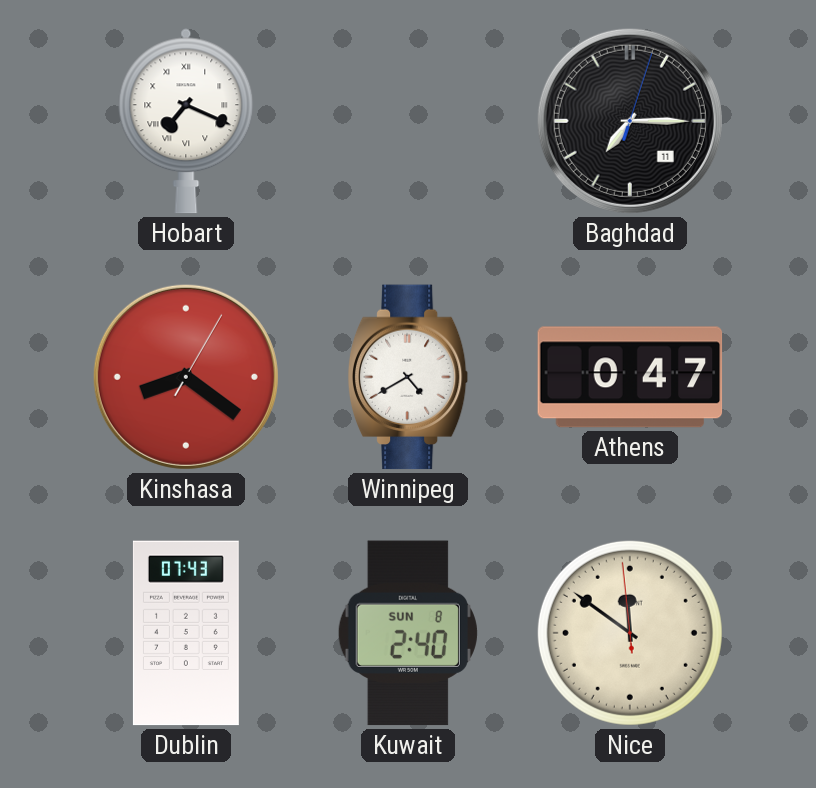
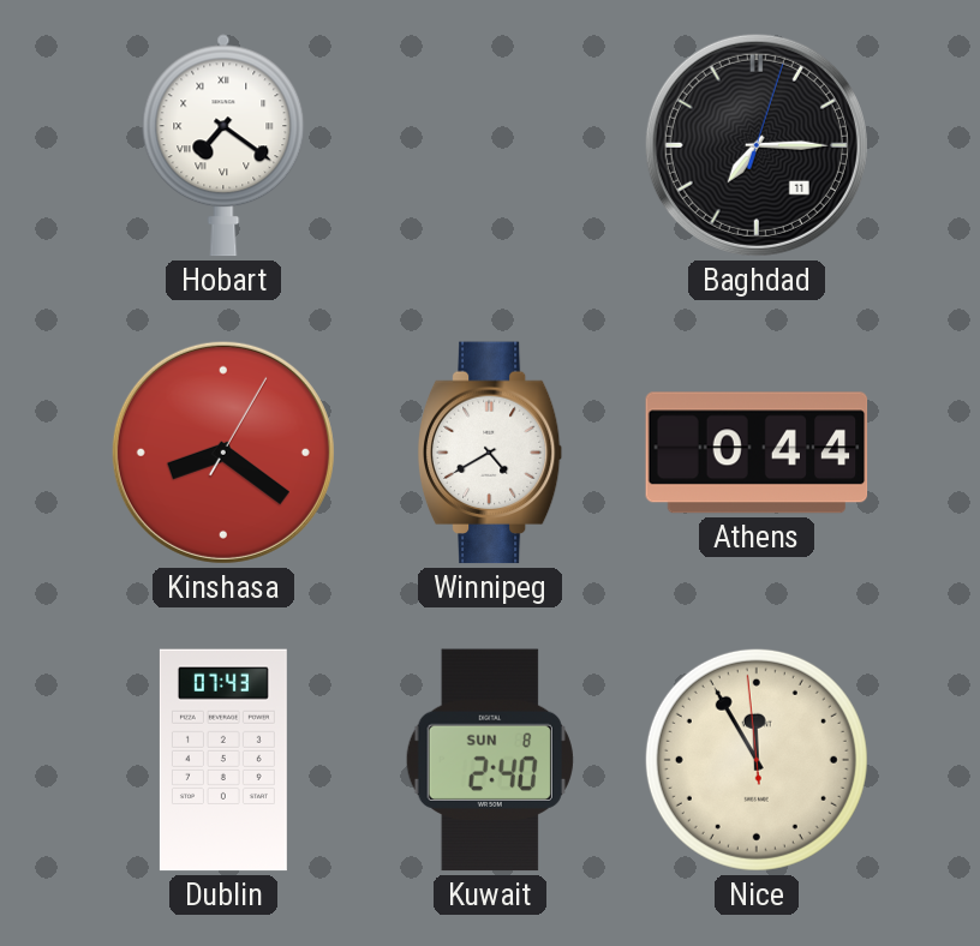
Hobart: 7:19 -> 7:21 (223, 145)
Athens: 0:47 -> 0:44 (757, 453)
Nice: 11:50 -> 11:54 (757, 760)
